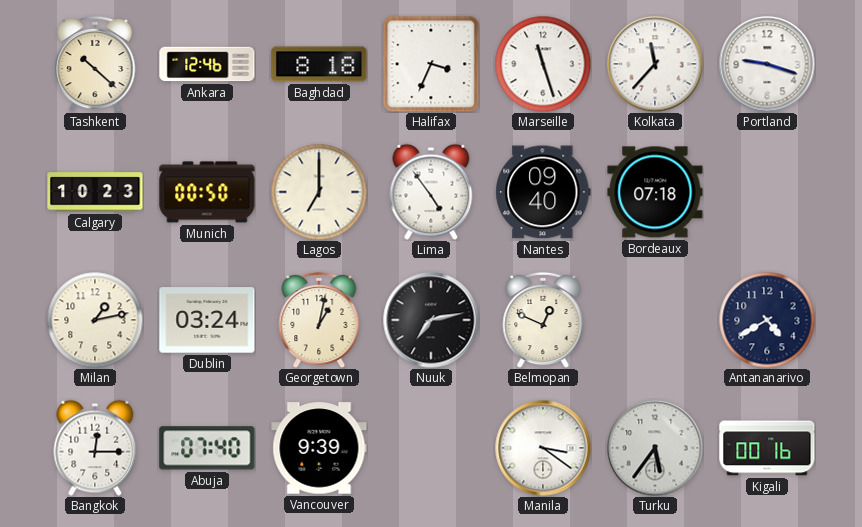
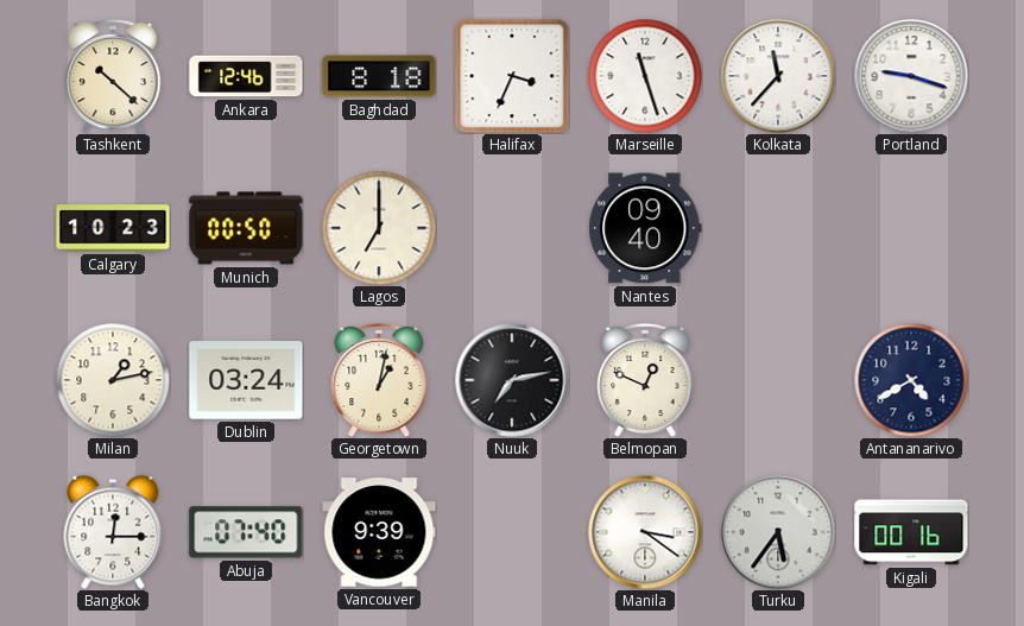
Lima: 4:54 -> none (431, 192)
Bordeaux: 07:18 -> none (655, 192)
